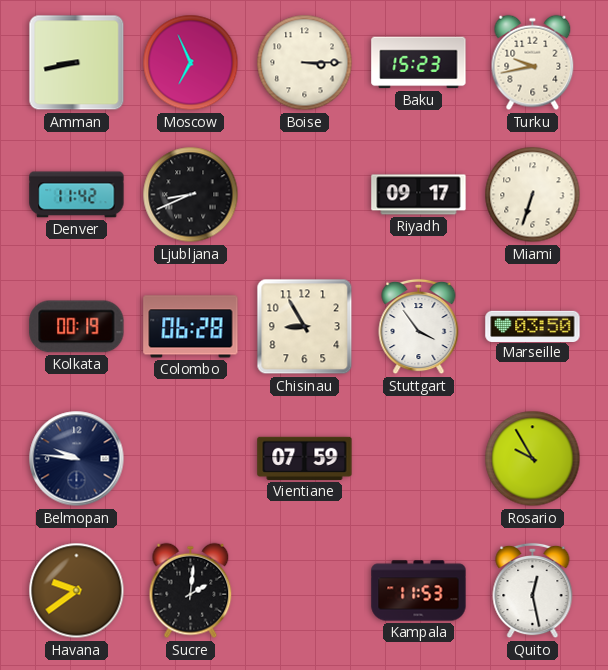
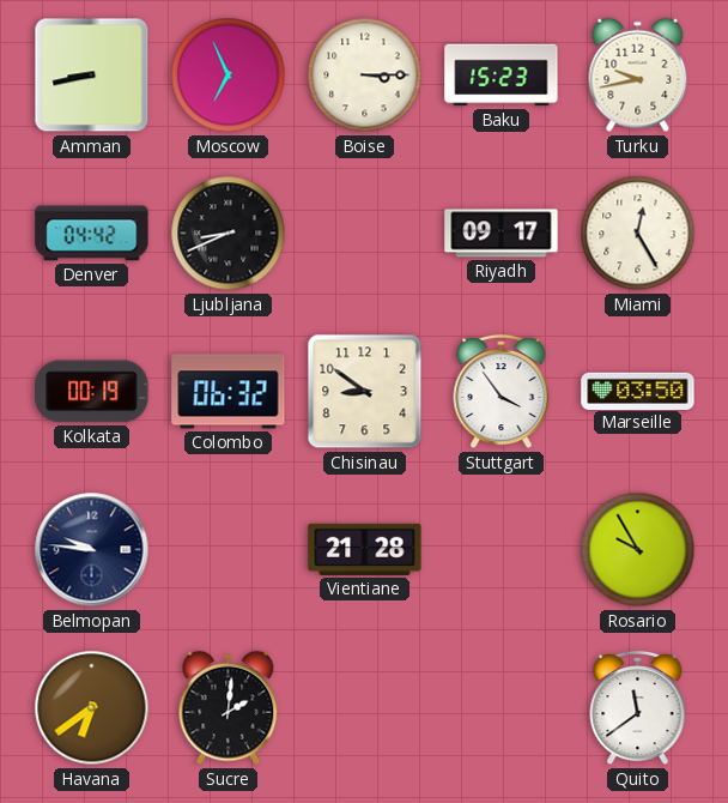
Denver: 11:42 -> 04:42 (92, 234)
Miami: 6:33 -> 12:25 (638, 234)
Colombo: 06:28 -> 06:32 (229, 392)
Chisinau: 8:55 -> 8:51 (365, 392)
Vientiane: 07:59 -> 21:28 (365, 549)
Havana: 9:39 -> 6:39 (92, 708)
Kampala: 11:53 -> none (419, 591)
Quito: 12:28 -> 11:39 (638, 708)
